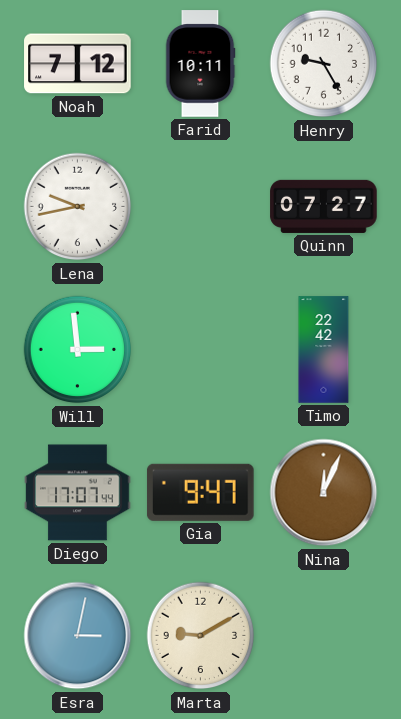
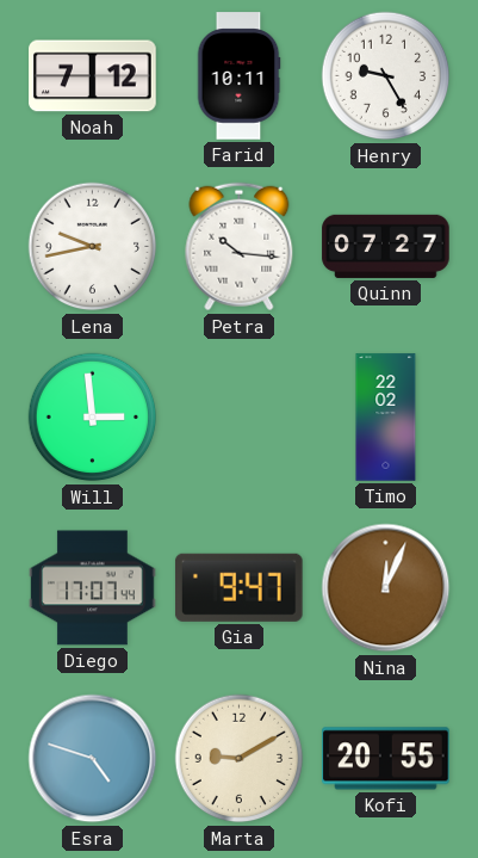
Petra: none -> 10:16 (240, 247)
Timo: 22:42 -> 22:02 (386, 418)
Esra: 3:02 -> 4:48 (93, 759)
Kofi: none -> 20:55 (386, 759)
